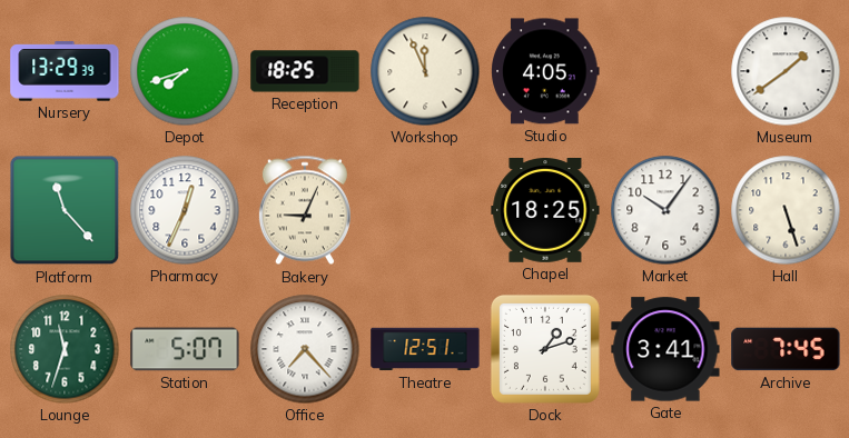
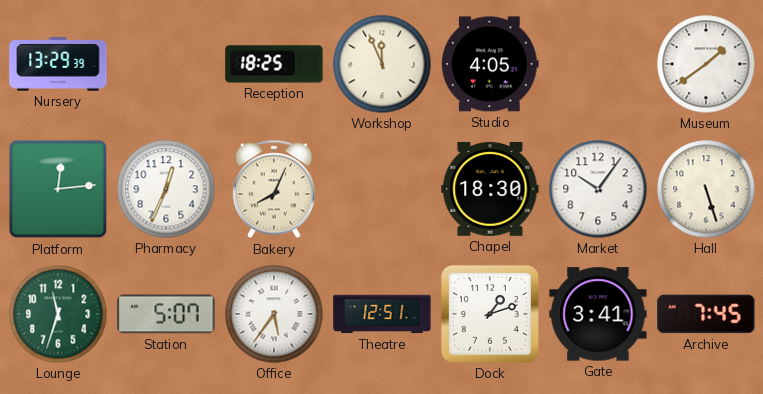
Depot: 7:42 -> none (185, 71)
Platform: 11:23 -> 12:14 (58, 189)
Bakery: 9:04 -> 8:04 (274, 189)
Chapel: 18:25 -> 18:30 (490, 190)
Office: 7:23 -> 5:36 (274, 314)
